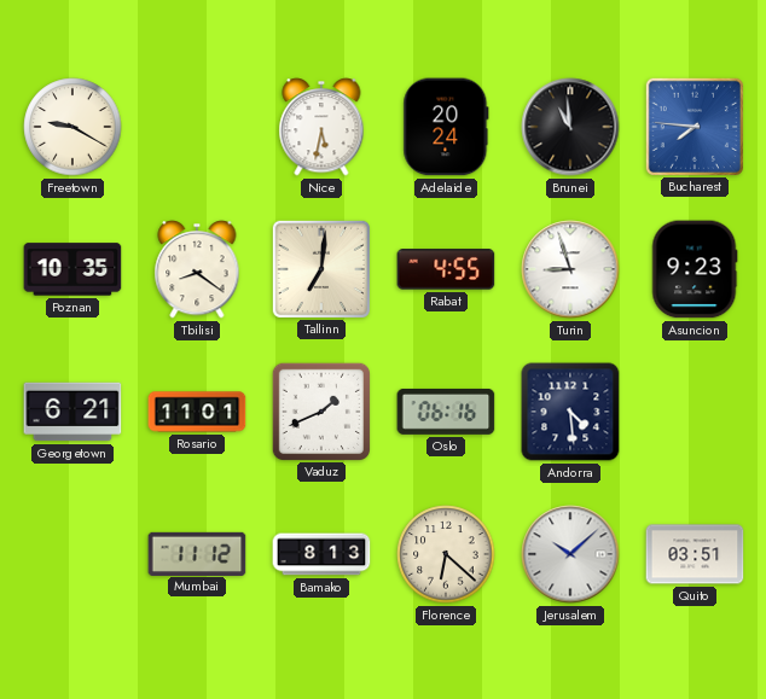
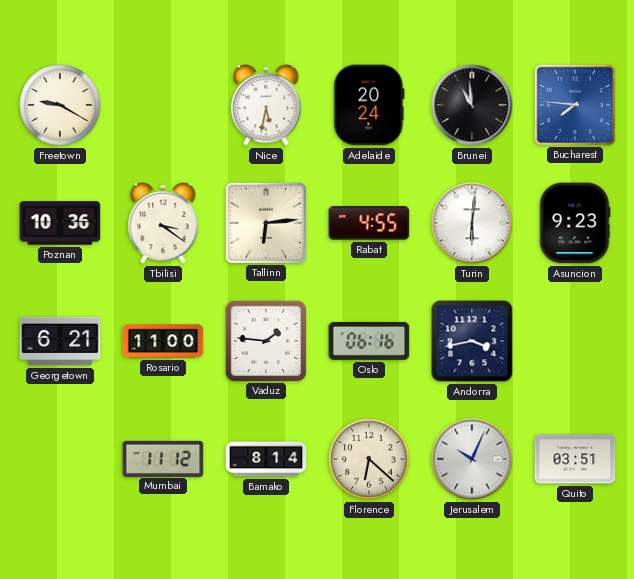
Poznan: 10:35 -> 10:36 (60, 223)
Tbilisi: 8:21 -> 3:21 (163, 223)
Tallinn: 7:01 -> 6:14 (265, 222)
Turin: 8:57 -> 6:01 (472, 223)
Rosario: 11:01 -> 11:00 (163, 341)
Vaduz: 1:41 -> 1:46 (265, 340)
Andorra: 4:29 -> 3:43 (472, 341)
Bamako: 8:13 -> 8:14 (266, 459)
Jerusalem: 10:08 -> 10:04 (472, 459)
